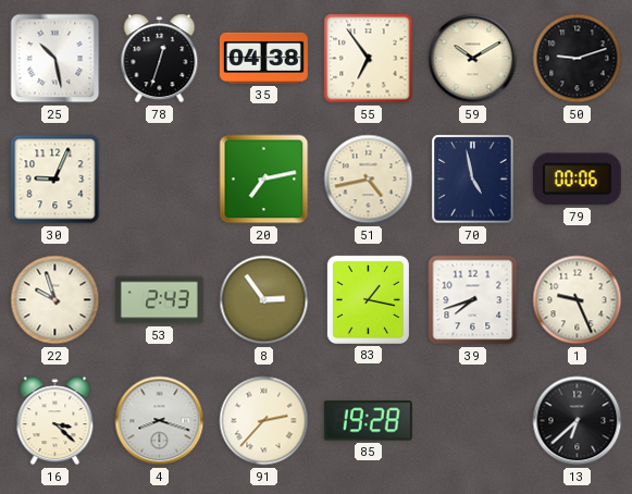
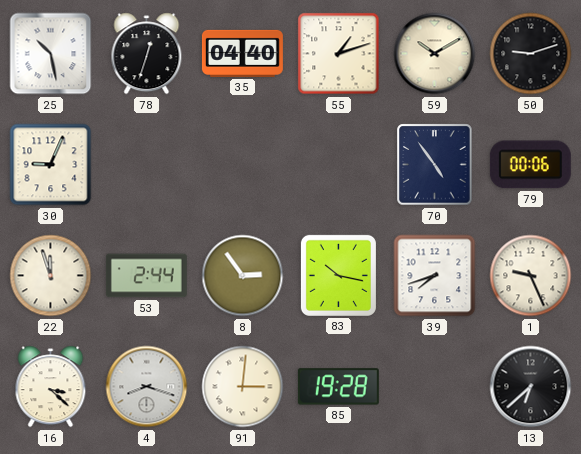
35: 04:38 -> 04:40 (242, 53)
55: 6:54 -> 1:12 (339, 54)
20: 7:13 -> none (264, 180)
51: 4:43 -> none (369, 180)
70: 4:58 -> 4:54 (435, 165)
22: 9:57 -> 11:57 (51, 276)
53: 2:43 -> 2:44 (146, 276)
83: 1:17 -> 10:17 (338, 275)
91: 2:37 -> 3:01 (243, 387)
